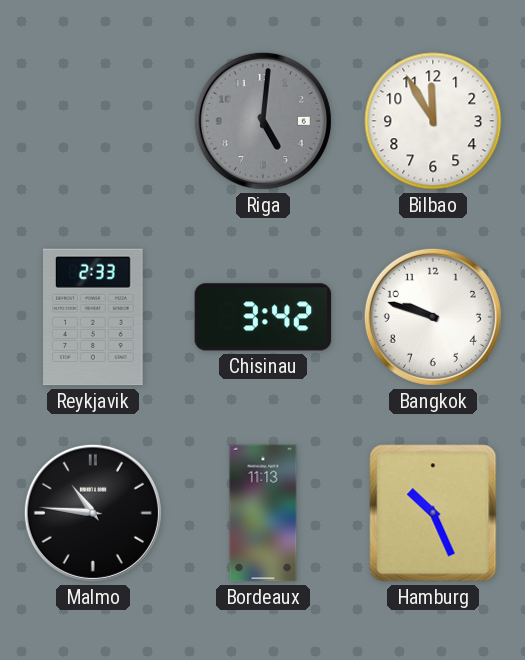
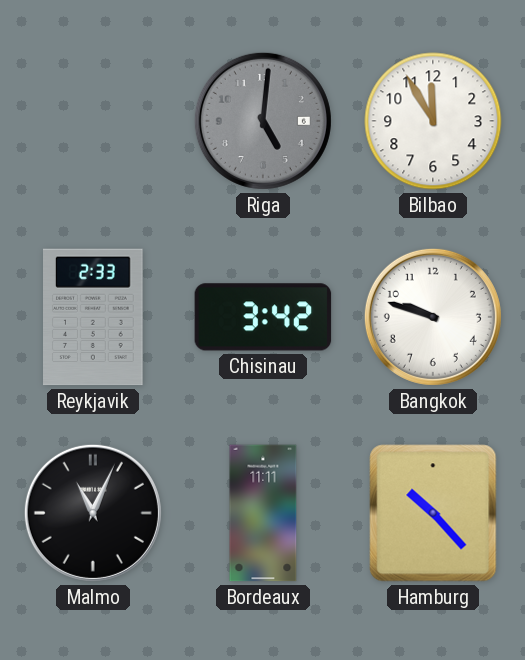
Malmo: 10:46 -> 11:04 (93, 513)
Bordeaux: 11:13 -> 11:11 (263, 513)
Hamburg: 10:26 -> 10:23 (433, 513)
